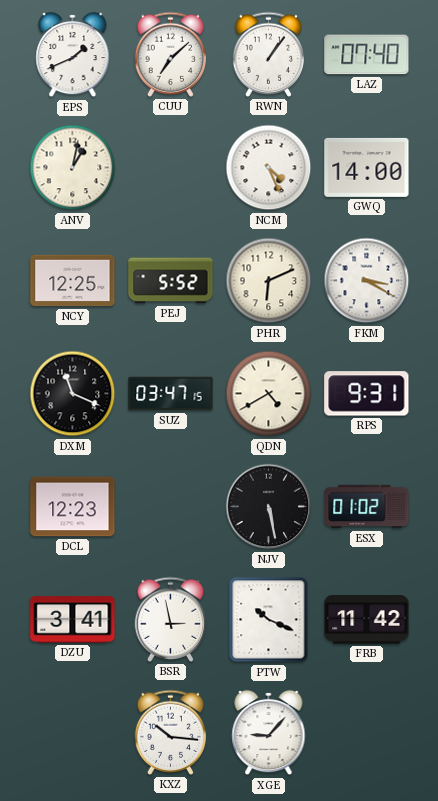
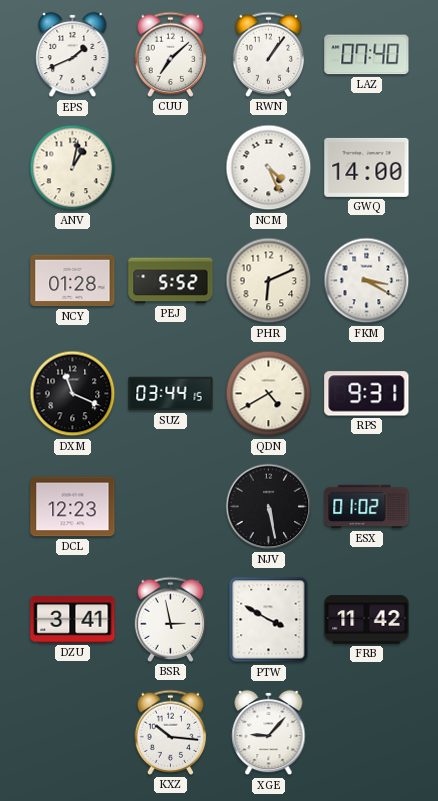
NCY: 12:25 -> 01:28 (73, 281)
SUZ: 03:47 -> 03:44 (171, 394)
PTW: 10:19 -> 3:50 (269, 620)
